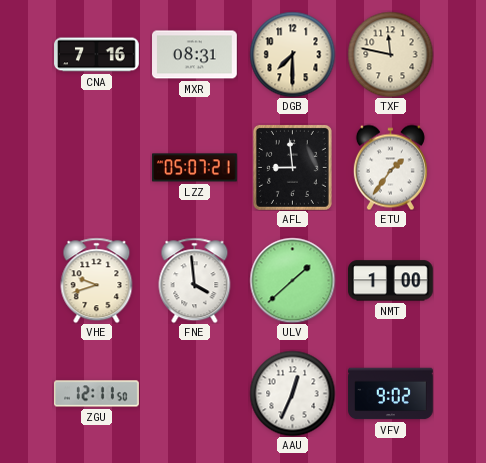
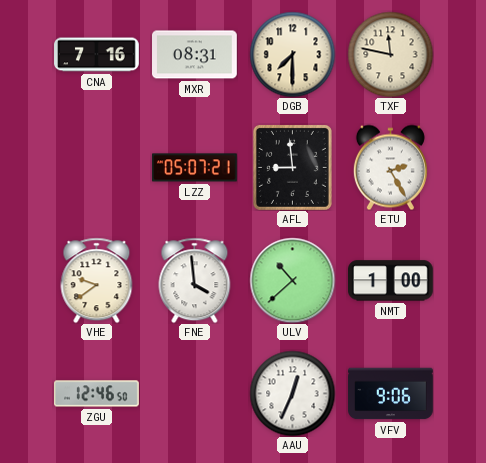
ETU: 1:36 -> 2:25 (390, 167)
VHE: 9:42 -> 9:39 (97, 280)
ULV: 1:38 -> 10:38 (292, 280)
ZGU: 12:11 -> 12:46 (97, 394)
VFV: 9:02 -> 9:06 (391, 394)
